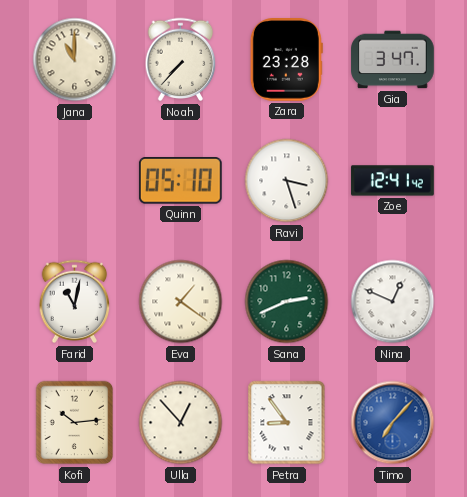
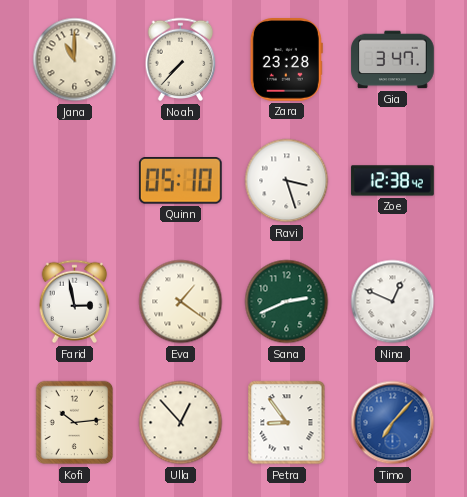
Zoe: 12:41 -> 12:38 (393, 181)
Farid: 11:02 -> 2:58 (75, 302)
